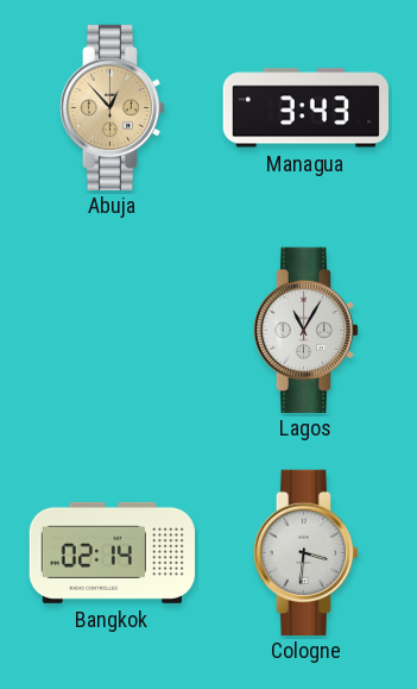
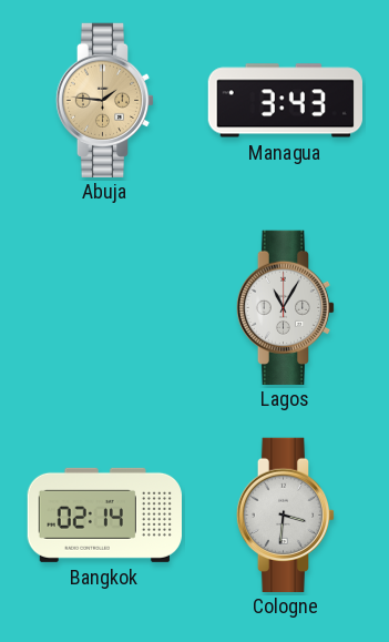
Abuja: 12:53 -> 1:46 (105, 100)
